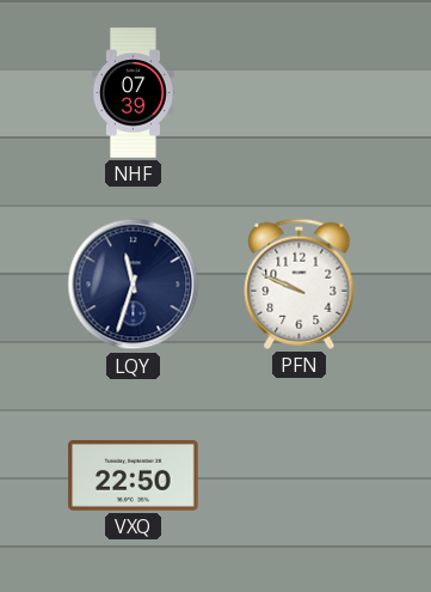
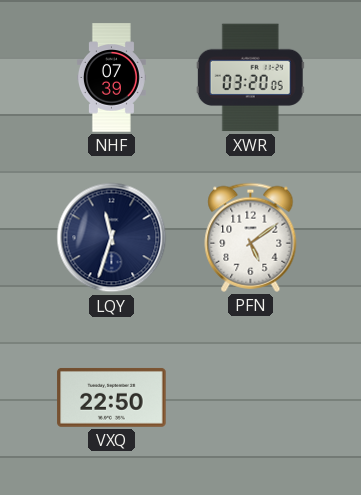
XWR: none -> 03:20 (250, 78)
PFN: 9:49 -> 5:09 (251, 237)
